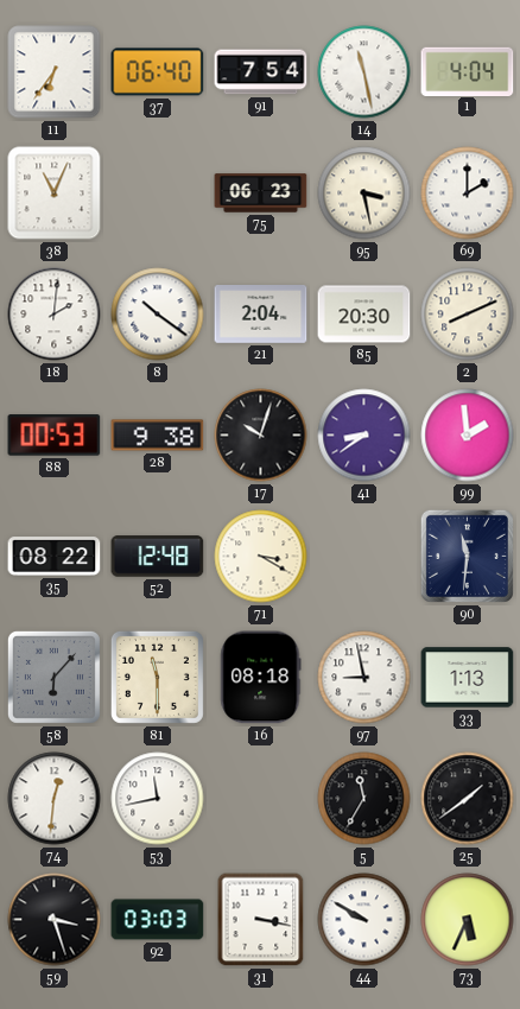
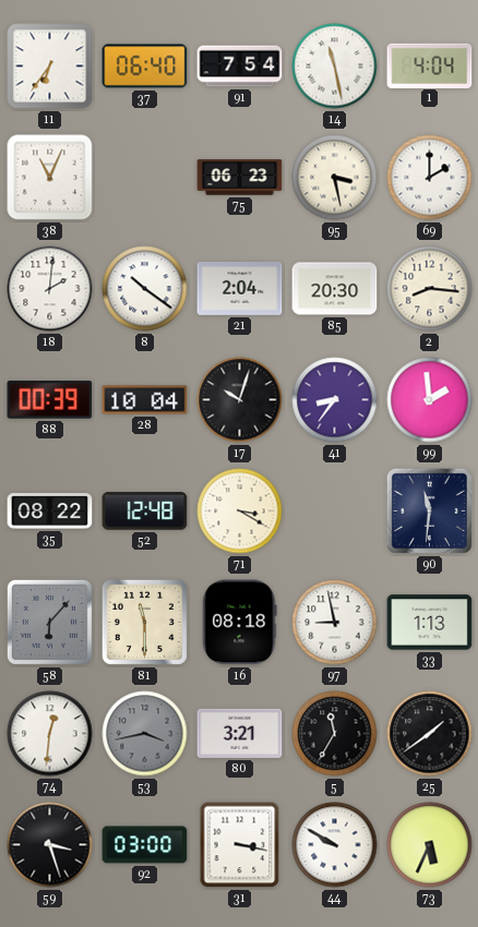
2: 8:11 -> 8:16 (430, 289)
88: 00:53 -> 00:39 (50, 400)
28: 9:38 -> 10:04 (145, 400)
41: 8:39 -> 8:36 (335, 400)
53: 11:43 -> 3:43 (145, 734)
53 dial: white -> grey (145, 734)
80: none -> 3:21 (240, 733)
92: 03:03 -> 03:00 (145, 845)
